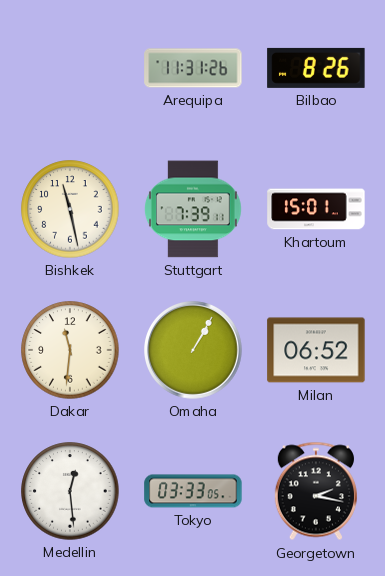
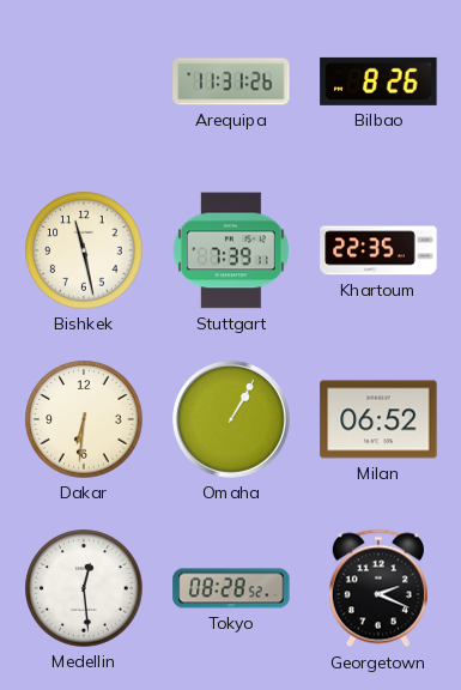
Khartoum: 15:01 -> 22:35 (378, 250)
Dakar: 11:31 -> 6:31 (84, 419)
Tokyo: 03:33 -> 08:28 (231, 588)
Georgetown: 2:17 -> 2:19 (378, 588)
